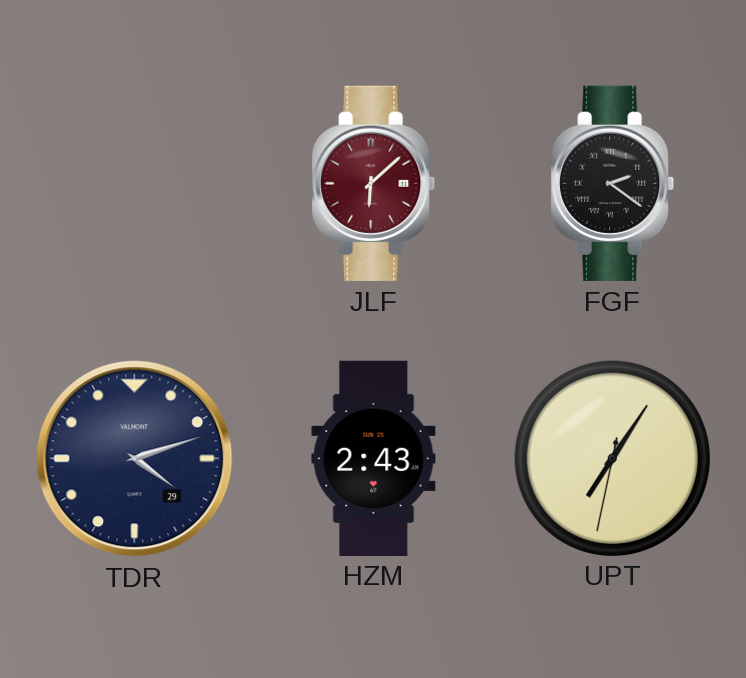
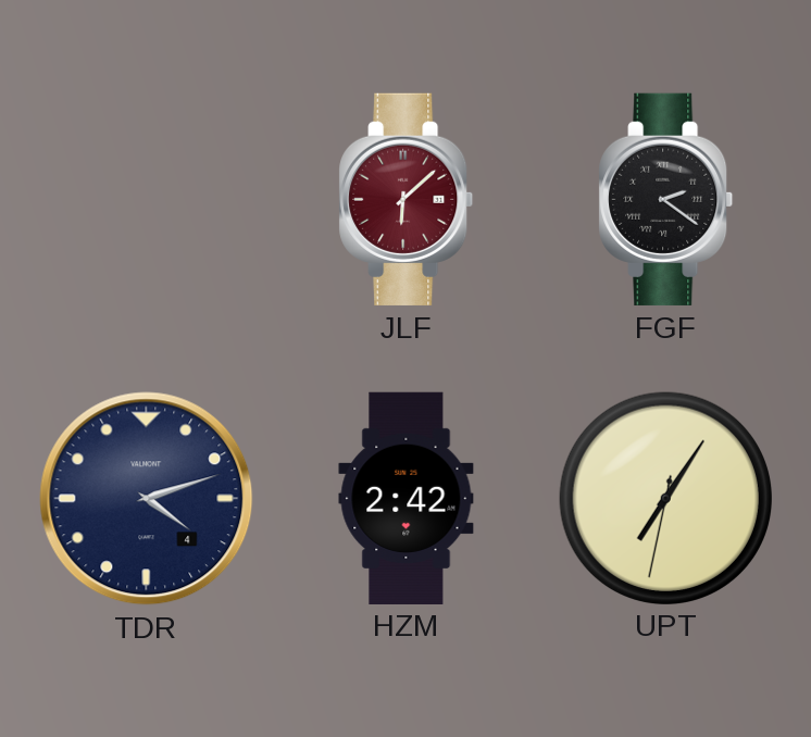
TDR date: 29 -> 4 (147, 499)
HZM: 2:43 -> 2:42 (407, 498)
